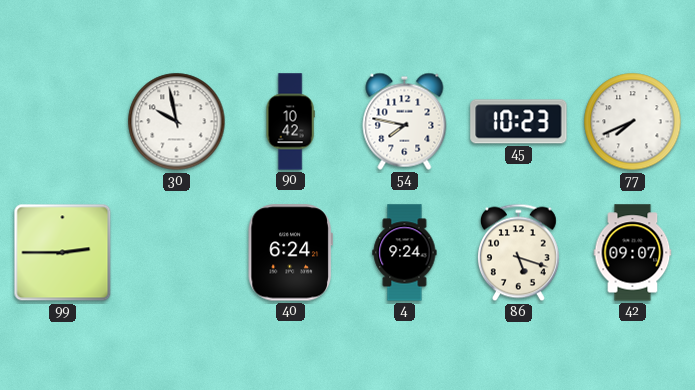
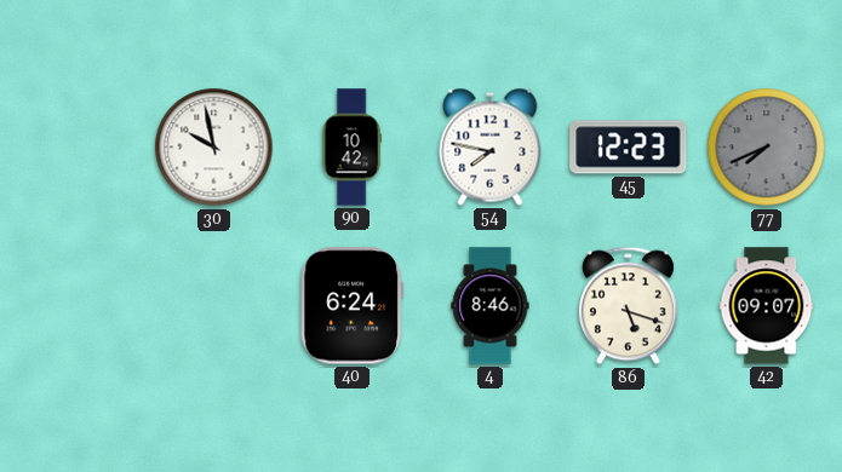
45: 10:23 -> 12:23 (629, 148)
77 dial: white -> grey (767, 148)
99: 2:45 -> none (63, 253)
4: 9:24 -> 8:46 (491, 306)
